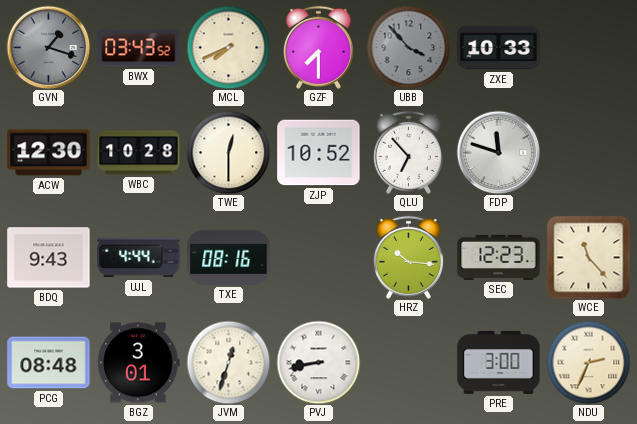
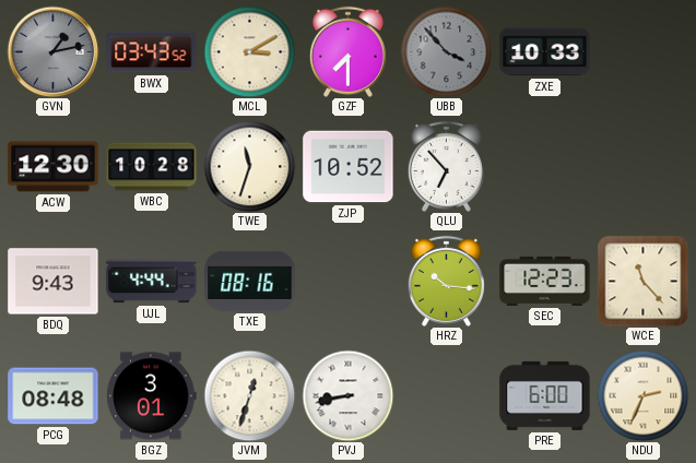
GVN: 1:18 -> 1:13 (52, 51)
MCL: 7:41 -> 3:10 (249, 51)
TWE: 12:30 -> 11:33 (249, 166)
FDP: 11:48 -> none (498, 152)
PRE: 3:00 -> 6:00 (545, 395)
